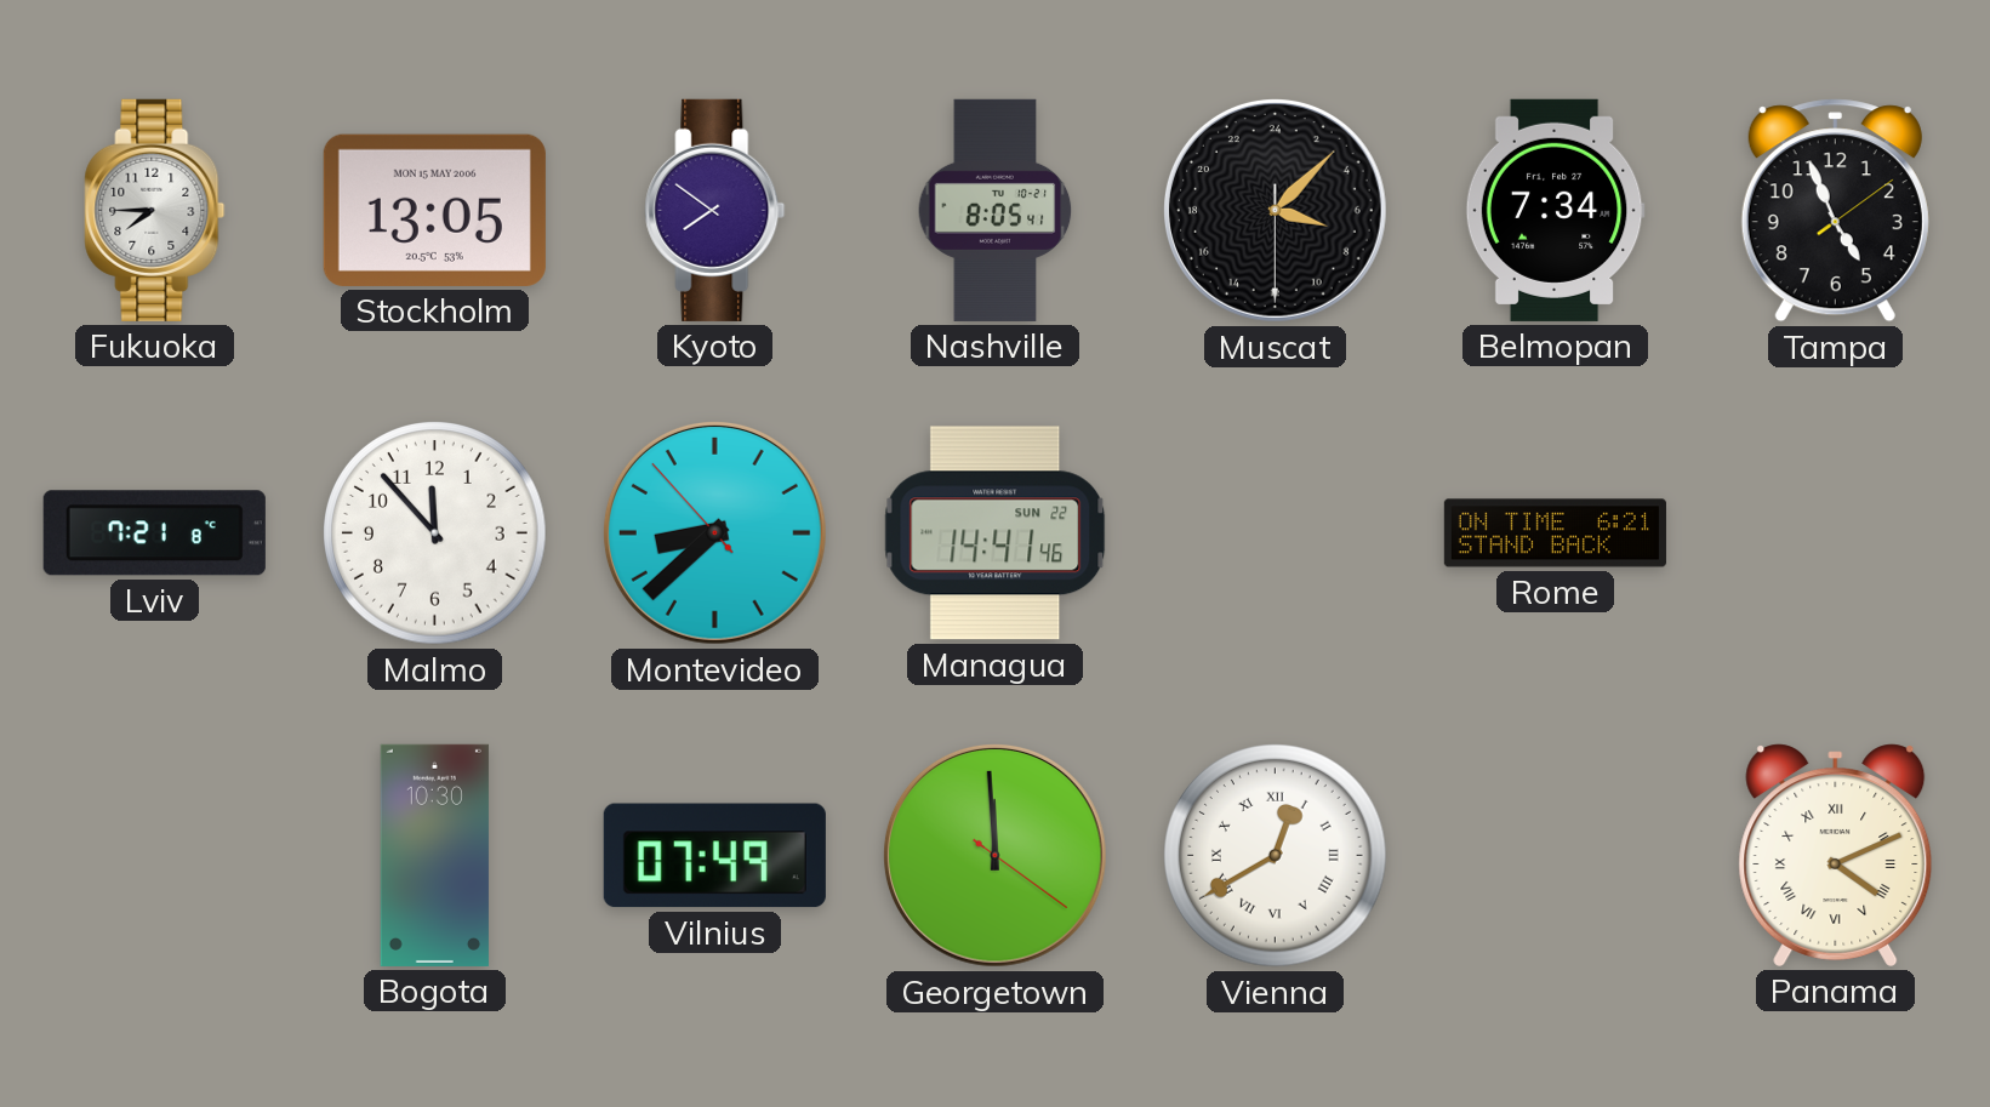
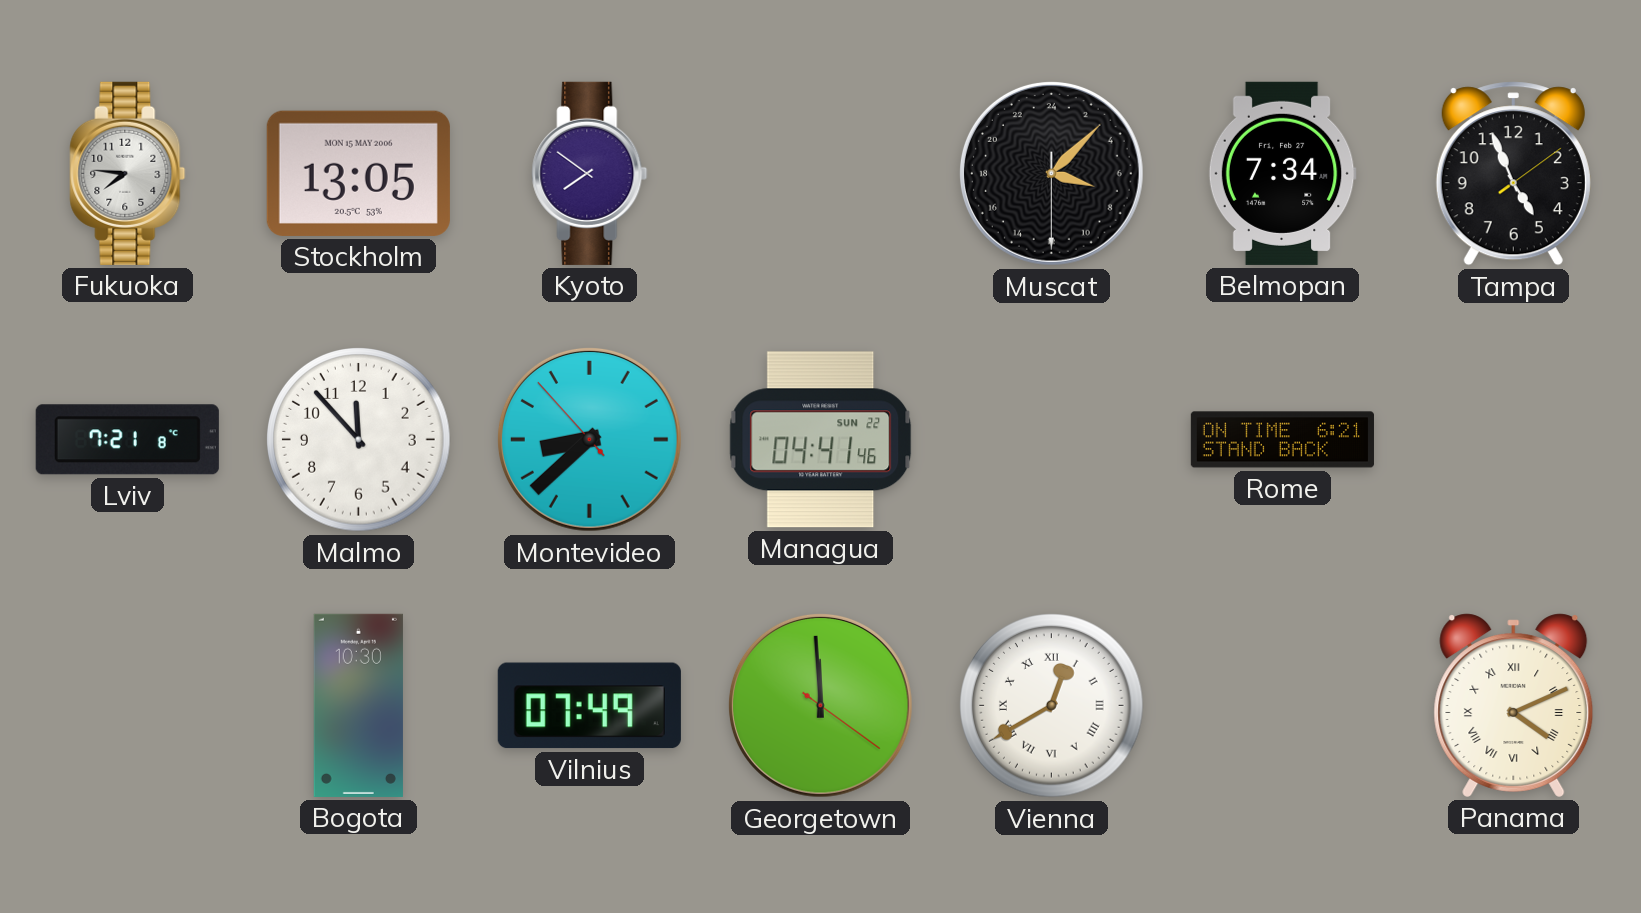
Fukuoka: 7:45 -> 7:46 (128, 173)
Nashville: 8:05 -> none (996, 210)
Managua: 14:41 -> 04:41 (821, 440)
